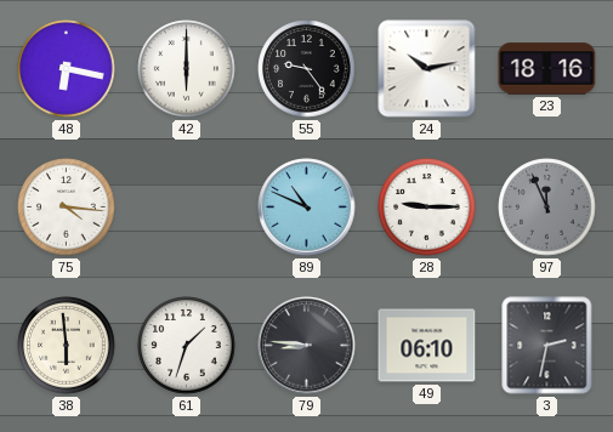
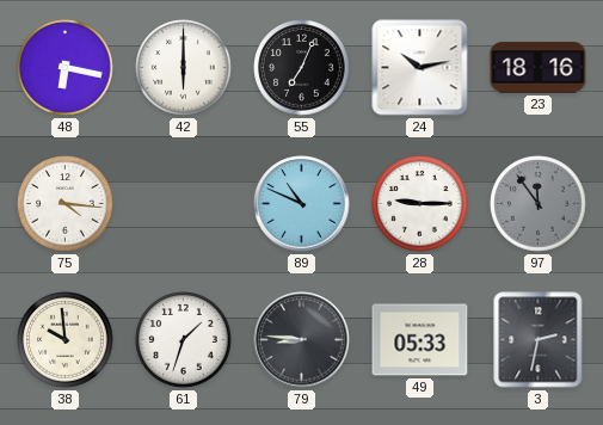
55: 9:24 -> 7:04 (302, 68)
97: 11:56 -> 11:54 (539, 204)
38: 5:59 -> 9:59 (66, 340)
49: 06:10 -> 05:33 (420, 340)
